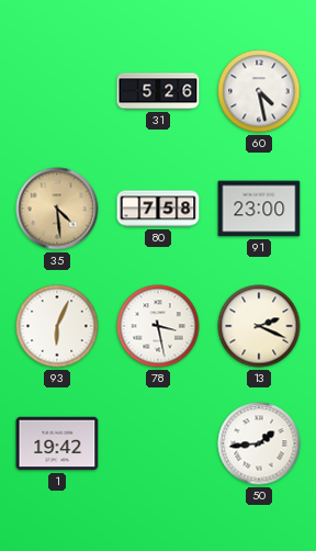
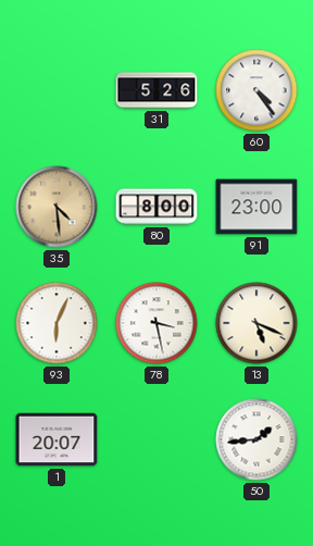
60: 4:28 -> 4:24 (256, 90)
80: 7:58 -> 8:00 (156, 207)
13: 2:19 -> 5:19 (256, 323)
1: 19:42 -> 20:07 (57, 439)
